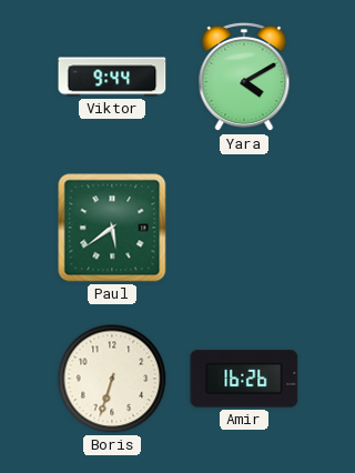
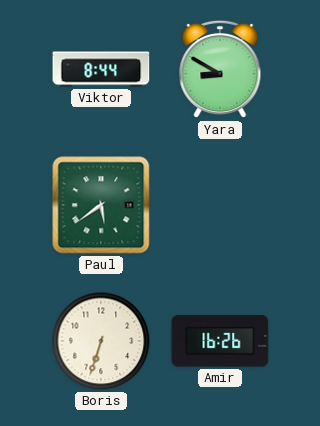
Viktor: 9:44 -> 8:44 (101, 69)
Yara: 4:10 -> 8:50 (220, 69)
